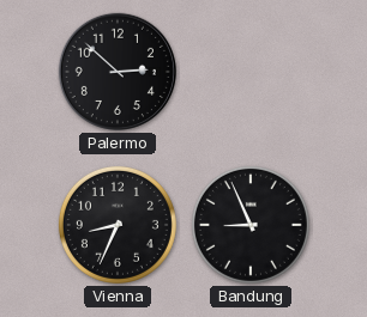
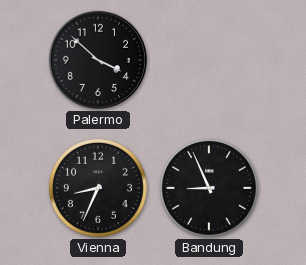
Palermo: 2:52 -> 3:52 (98, 60)
